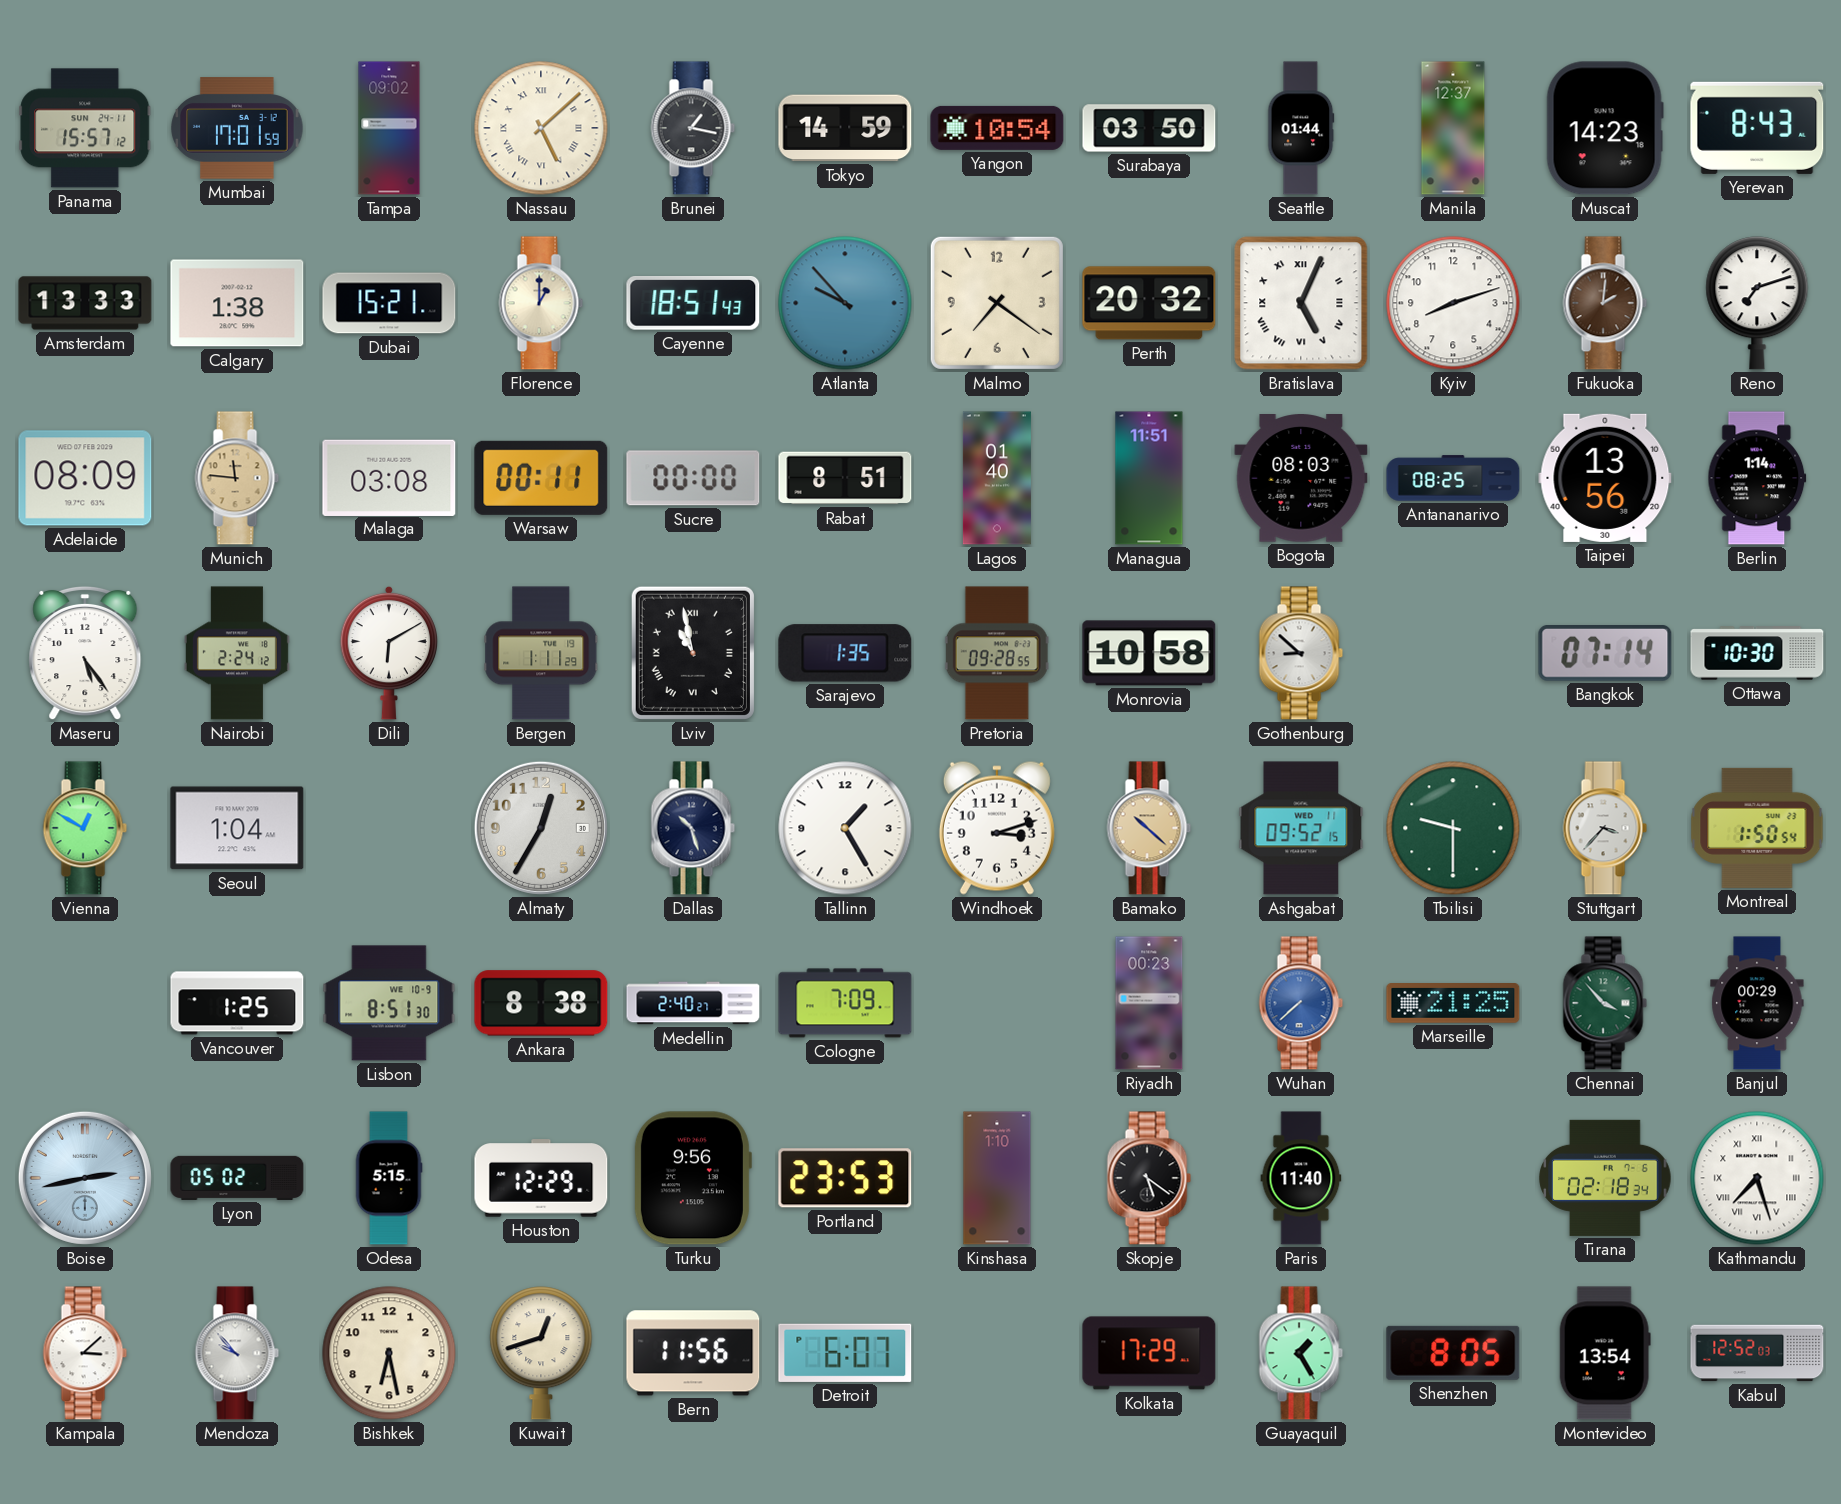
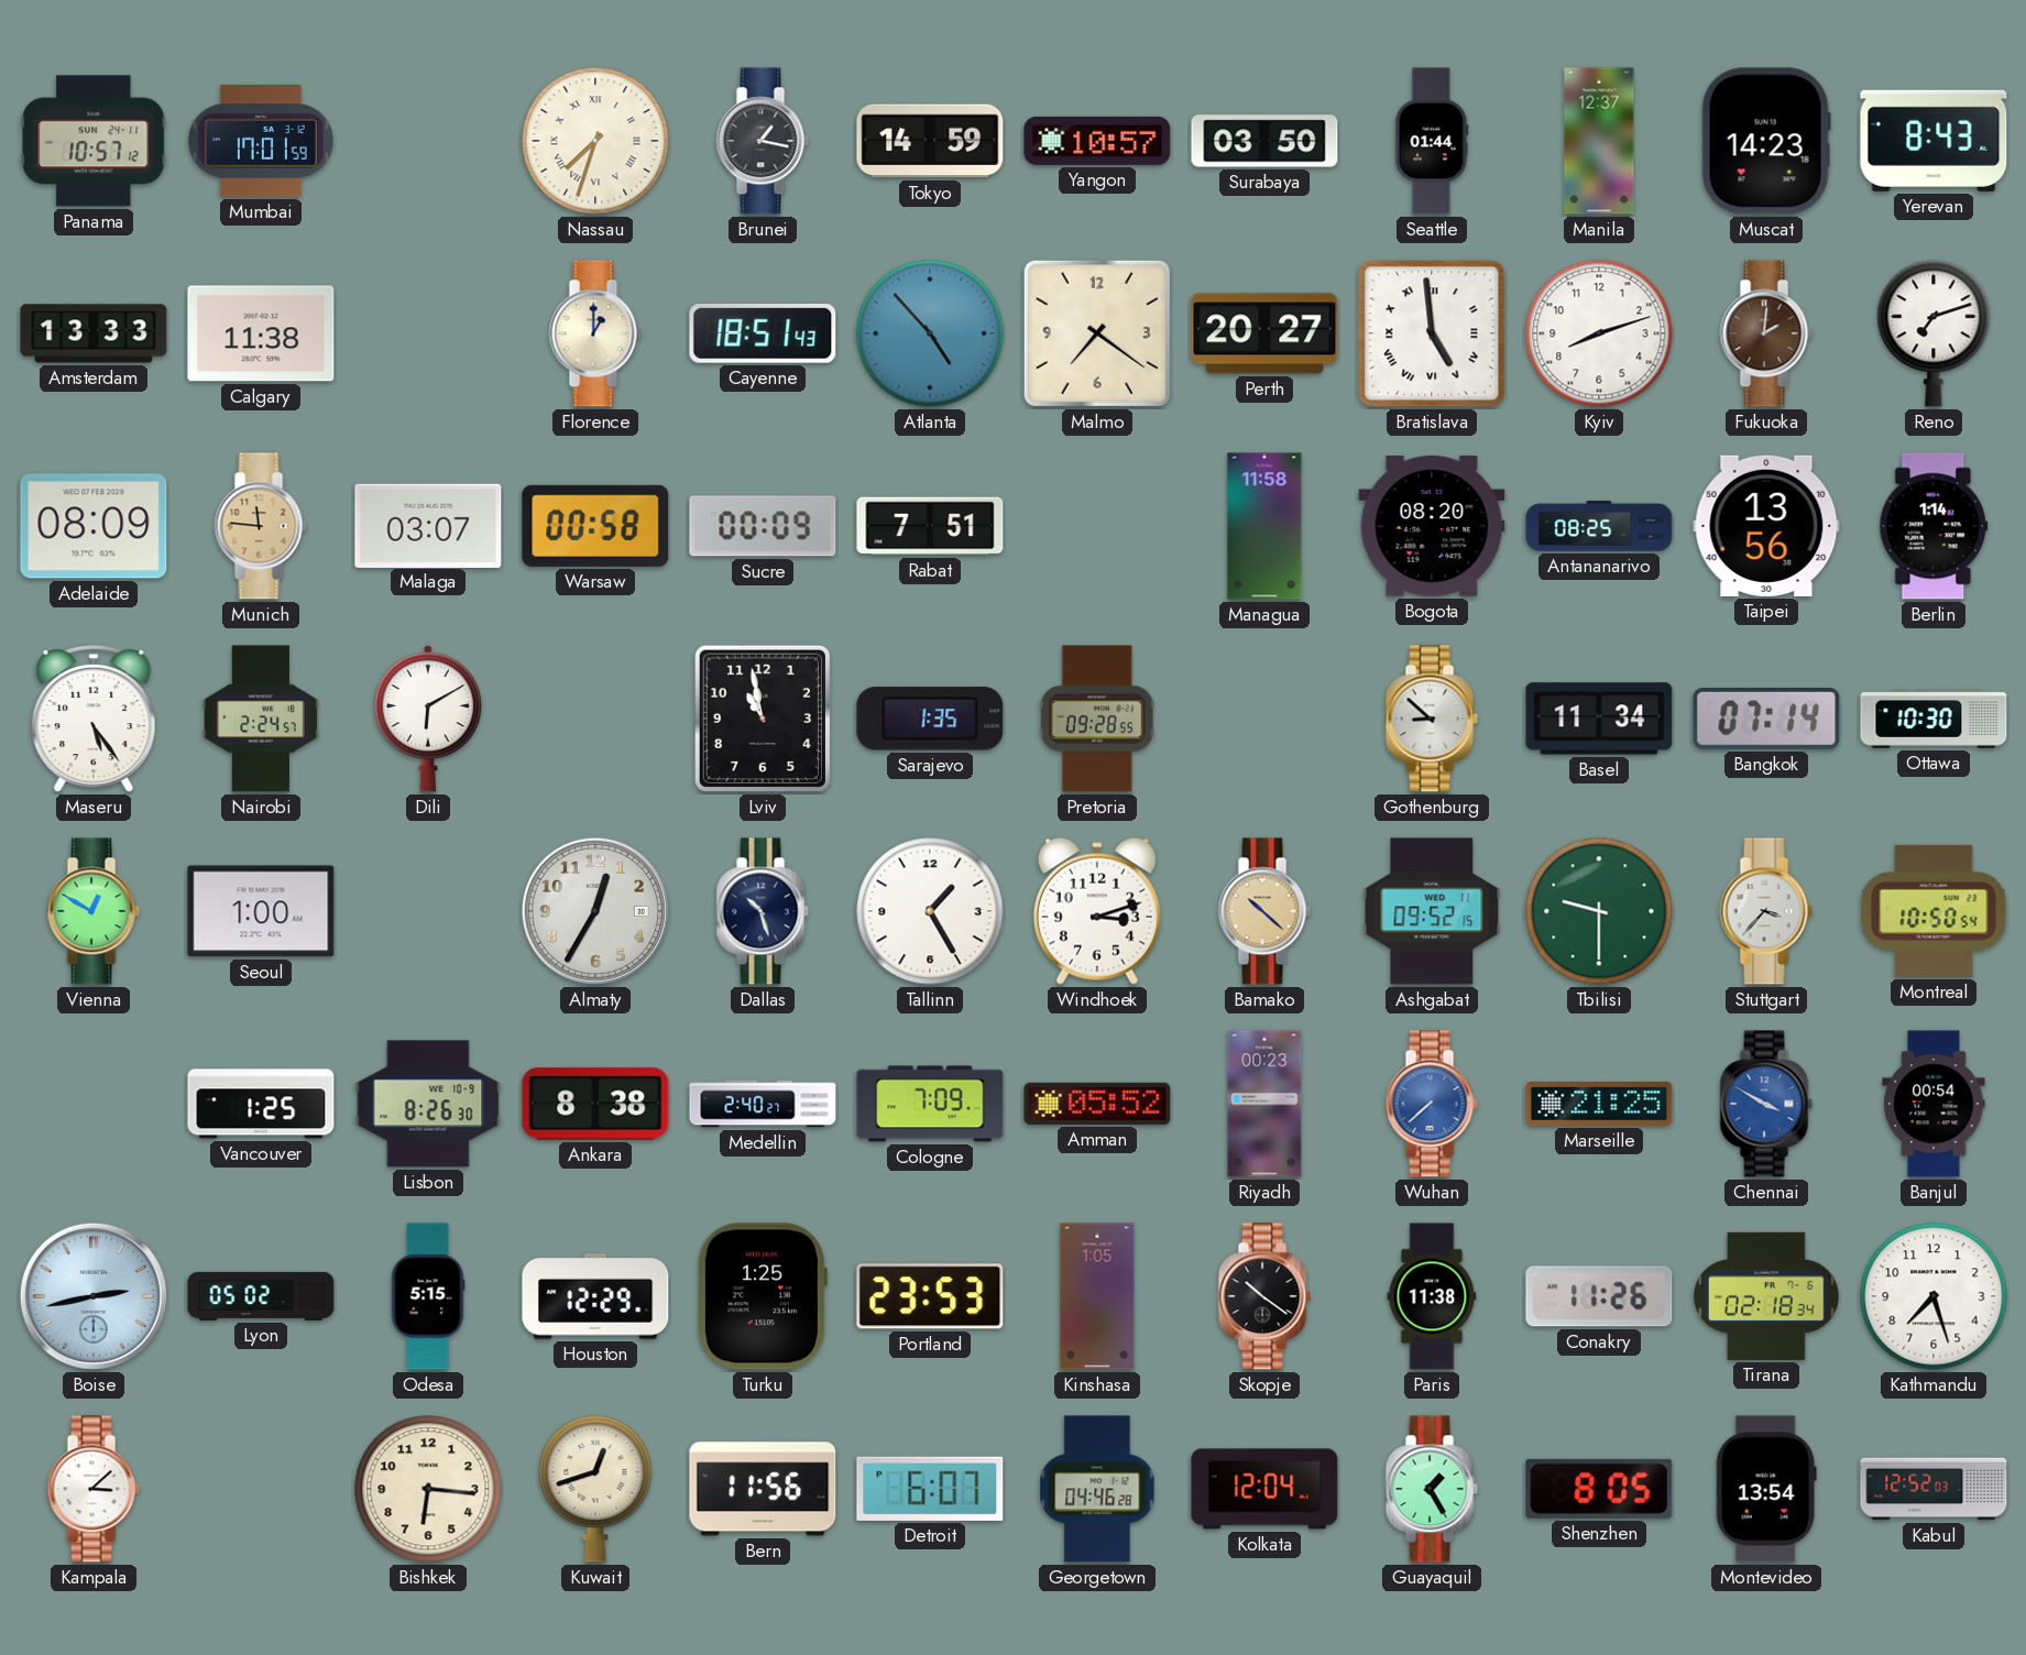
Panama: 15:57 -> 10:57 (94, 141)
Tampa: 09:02 -> none (389, 128)
Nassau: 5:08 -> 7:33 (595, 141)
Yangon: 10:54 -> 10:57 (1097, 141)
Calgary: 1:38 -> 11:38 (261, 333)
Dubai: 15:21 -> none (389, 303)
Atlanta: 9:53 -> 4:53 (930, 333)
Perth: 20:32 -> 20:27 (1264, 333)
Bratislava: 5:04 -> 4:59 (1432, 333)
Malaga: 03:08 -> 03:07 (428, 525)
Warsaw: 00:11 -> 00:58 (595, 526)
Sucre: 00:00 -> 00:09 (763, 526)
Rabat: 8:51 -> 7:51 (930, 526)
Lagos: 01:40 -> none (997, 478)
Managua: 11:51 -> 11:58 (1264, 526)
Bogota: 08:03 -> 08:20 (1432, 526)
Nairobi: 2:24:12 -> 2:24:57 (261, 719)
Bergen: 1:11 -> none (541, 653)
Lviv numerals: Roman -> Arabic (763, 719)
Monrovia: 10:58 -> none (1149, 653)
Basel: none -> 11:34 (1599, 719)
Seoul: 1:04 -> 1:00 (261, 911)
Montreal: 1:50 -> 10:50 (1934, 911)
Lisbon: 8:51 -> 8:26 (428, 1104)
Amman: none -> 05:52 (1097, 1104)
Chennai: 3:53 -> 3:50 (1766, 1104)
Chennai dial: green -> blue (1766, 1104)
Banjul: 00:29 -> 00:54 (1934, 1104)
Turku: 9:56 -> 1:25 (762, 1296)
Kinshasa: 1:10 -> 1:05 (1097, 1296)
Skopje: 5:21 -> 10:21 (1264, 1296)
Paris: 11:40 -> 11:38 (1432, 1296)
Conakry: none -> 11:26 (1599, 1296)
Kathmandu numerals: Roman -> Arabic (1934, 1296)
Mendoza: 9:53 -> none (237, 1353)
Bishkek: 6:28 -> 6:16 (428, 1489)
Georgetown: none -> 04:46 (1097, 1489)
Kolkata: 17:29 -> 12:04 (1264, 1489)
